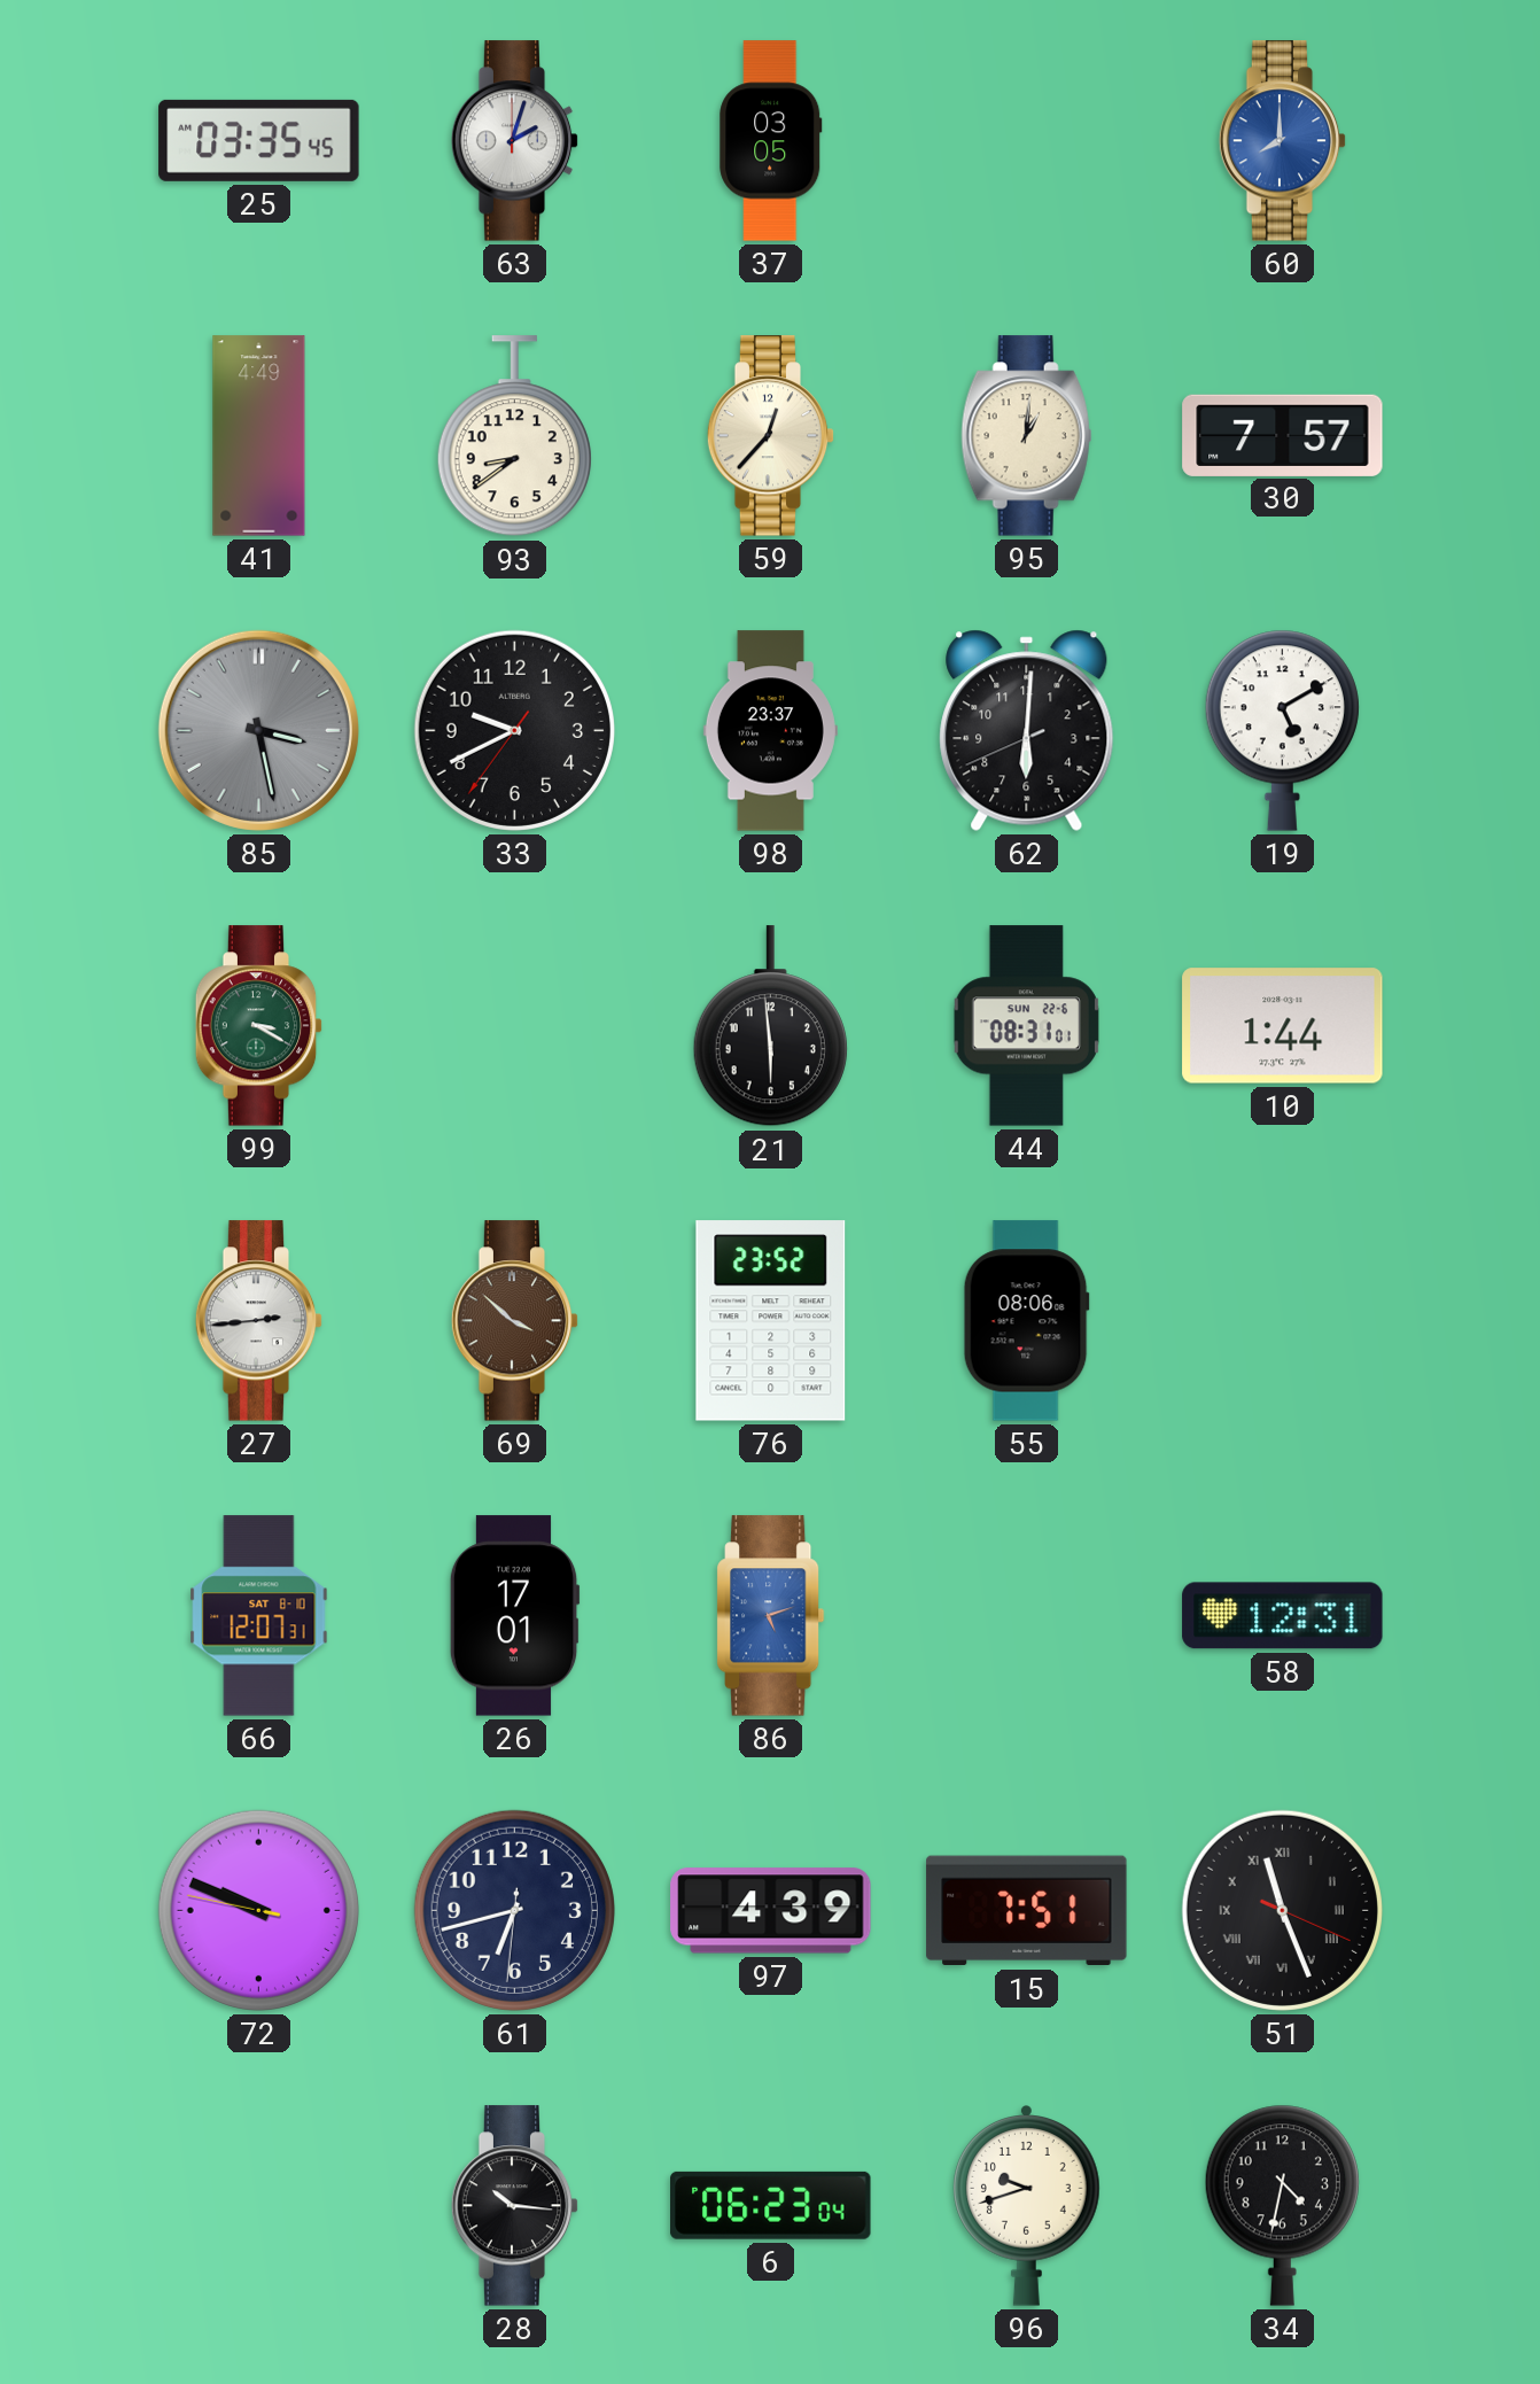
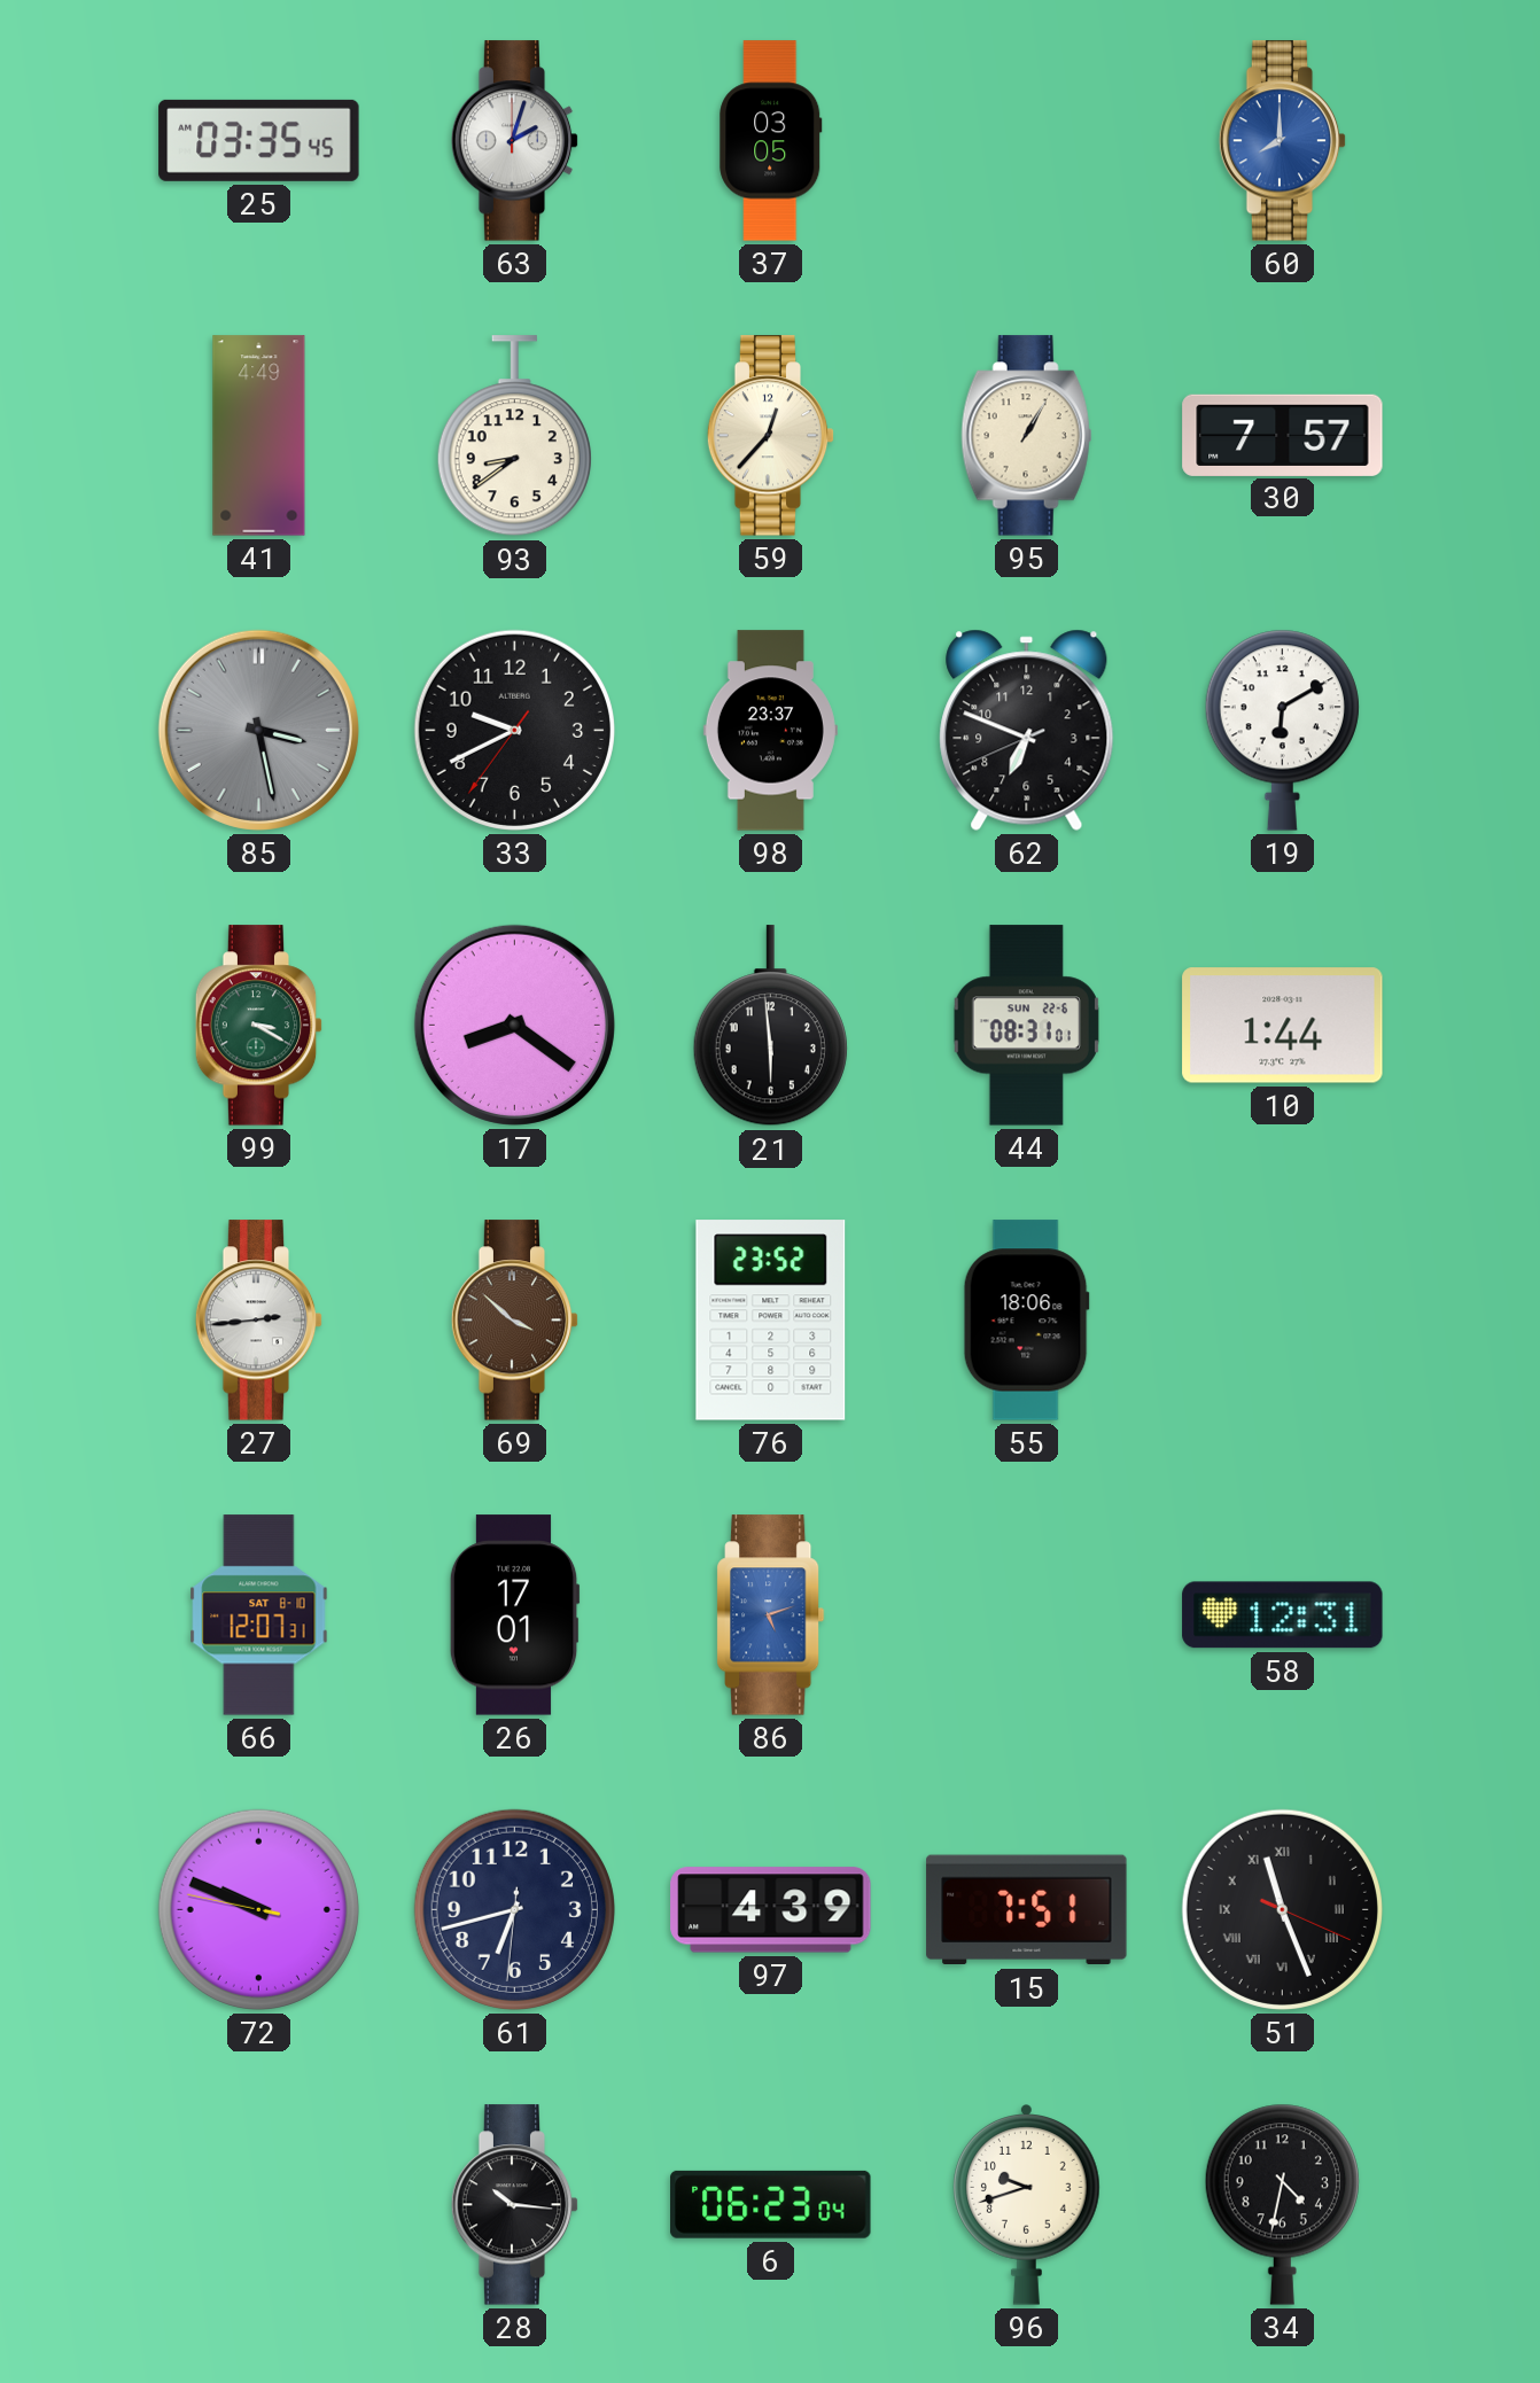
95: 1:01 -> 1:05 (1027, 436)
62: 6:00 -> 6:48 (1027, 730)
19: 5:10 -> 6:10 (1282, 730)
17: none -> 8:21 (514, 1025)
55: 08:06 -> 18:06 (1026, 1321)
